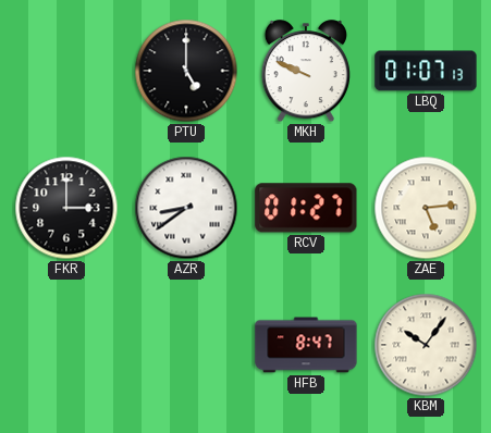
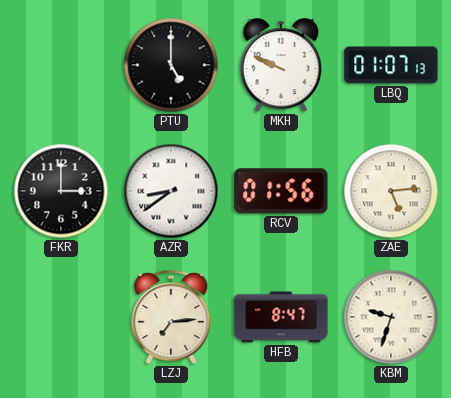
RCV: 01:27 -> 01:56 (281, 191)
LZJ: none -> 7:14 (171, 318)
KBM: 10:06 -> 9:33 (391, 317)
